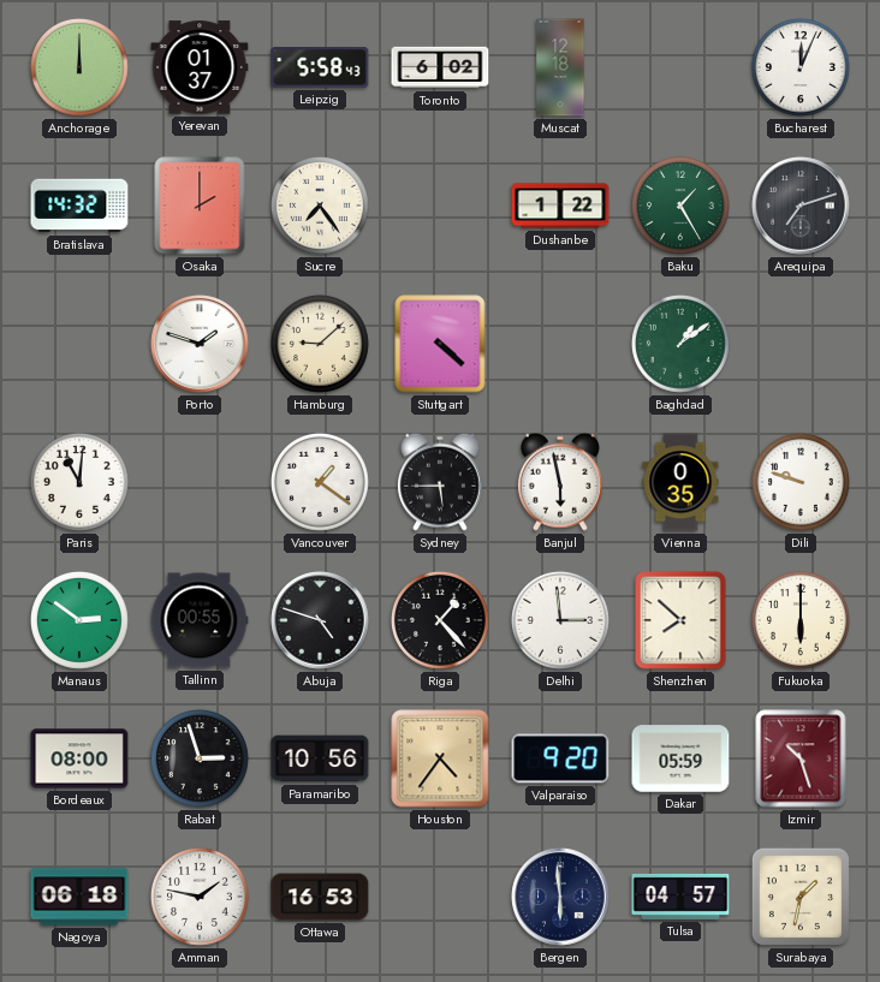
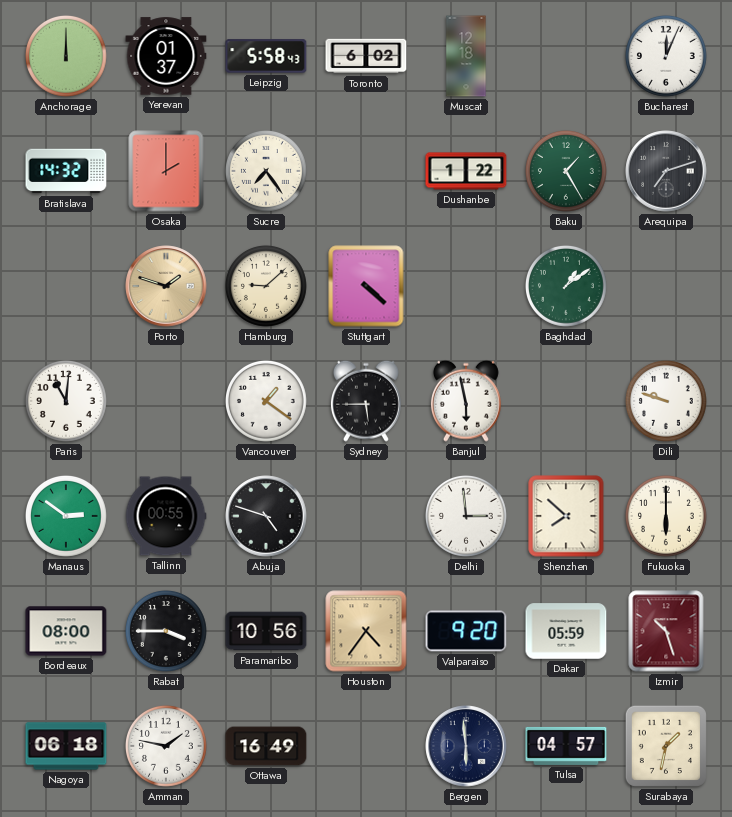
Porto dial: white -> champagne (166, 286)
Vienna: 0:35 -> none (680, 482)
Riga: 1:23 -> none (440, 620)
Rabat: 2:57 -> 3:45 (166, 631)
Ottawa: 16:53 -> 16:49 (266, 746)
